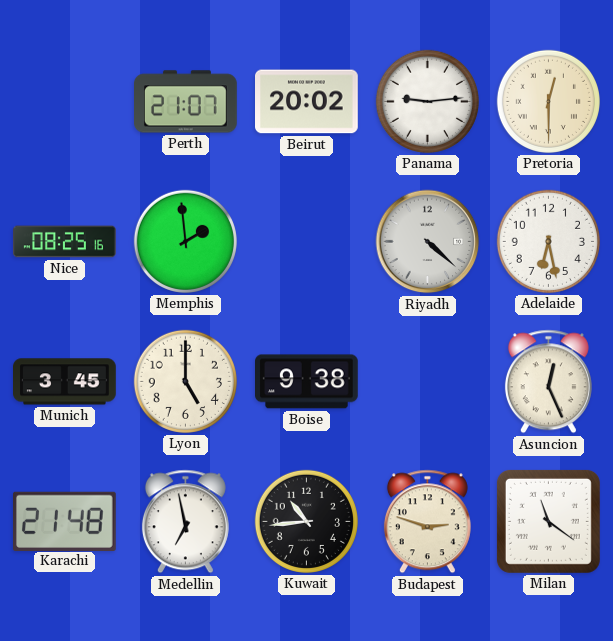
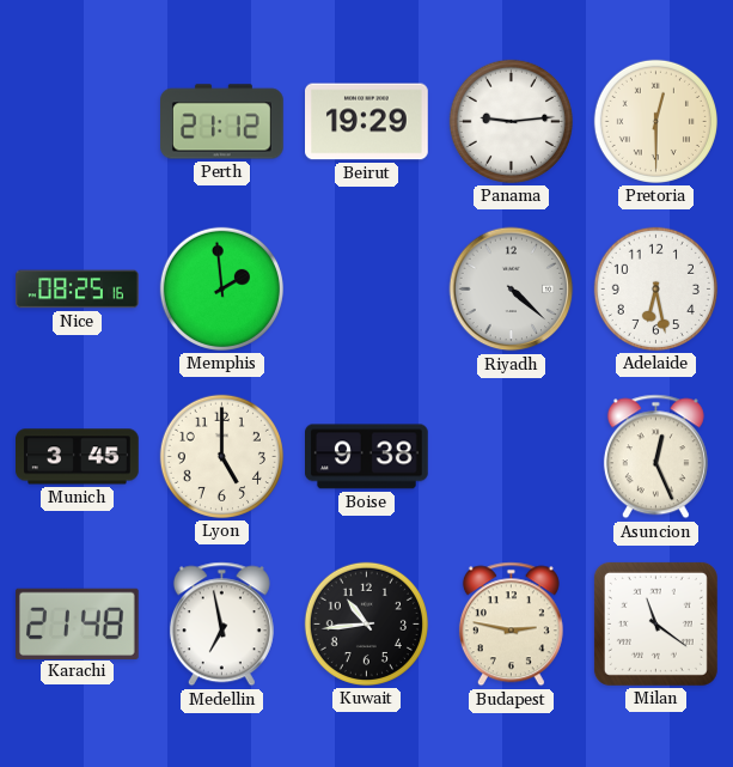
Perth: 21:07 -> 21:12 (222, 122)
Beirut: 20:02 -> 19:29 (367, 122)
Budapest: 2:48 -> 2:47 (511, 625)
